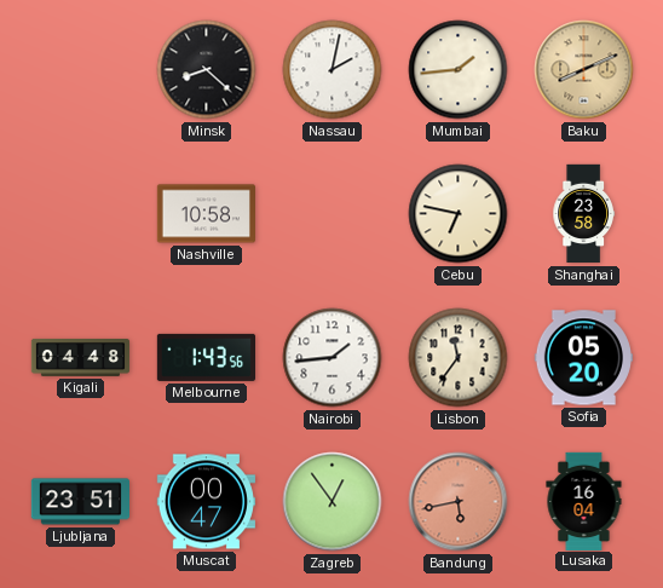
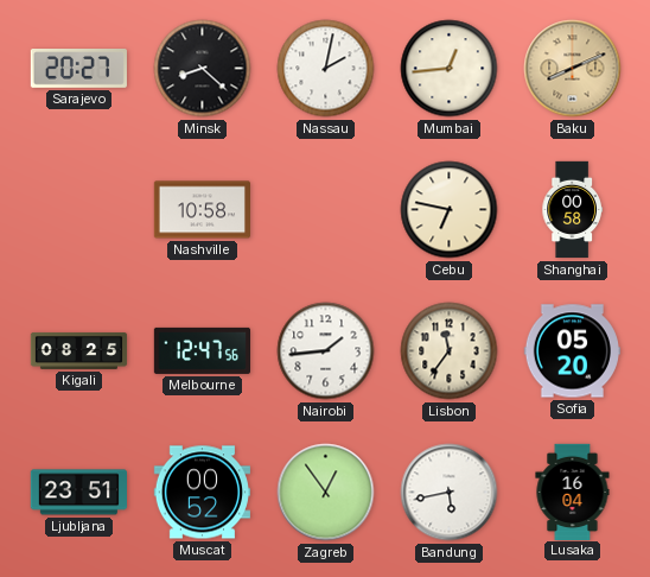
Sarajevo: none -> 20:27 (78, 69)
Mumbai: 1:44 -> 12:44 (450, 69)
Shanghai: 23:58 -> 00:58 (572, 210)
Kigali: 04:48 -> 08:25 (79, 350)
Melbourne: 1:43 -> 12:47 (202, 350)
Muscat: 00:47 -> 00:52 (202, 493)
Bandung dial: salmon -> white (450, 493)
